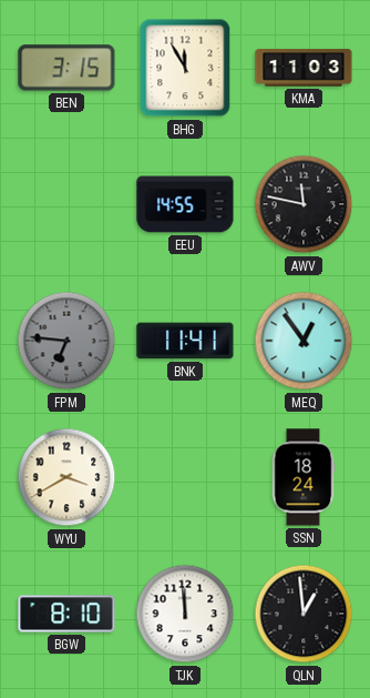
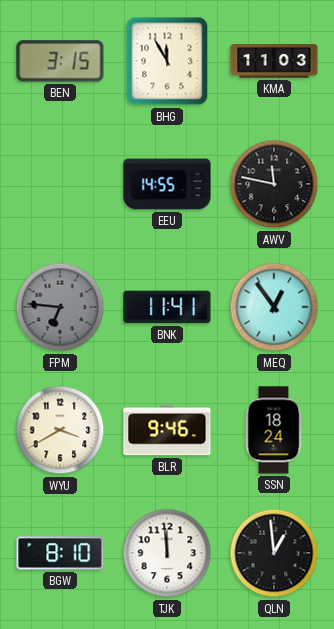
BLR: none -> 9:46 (167, 430)
